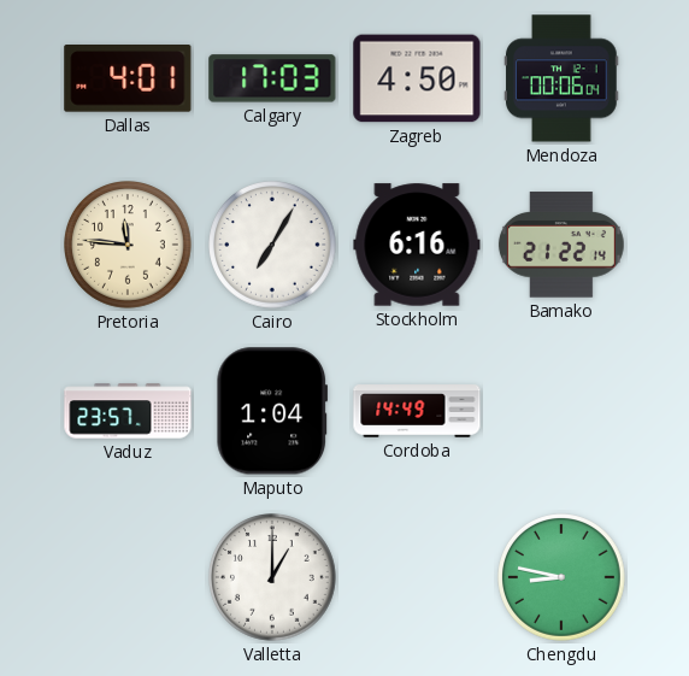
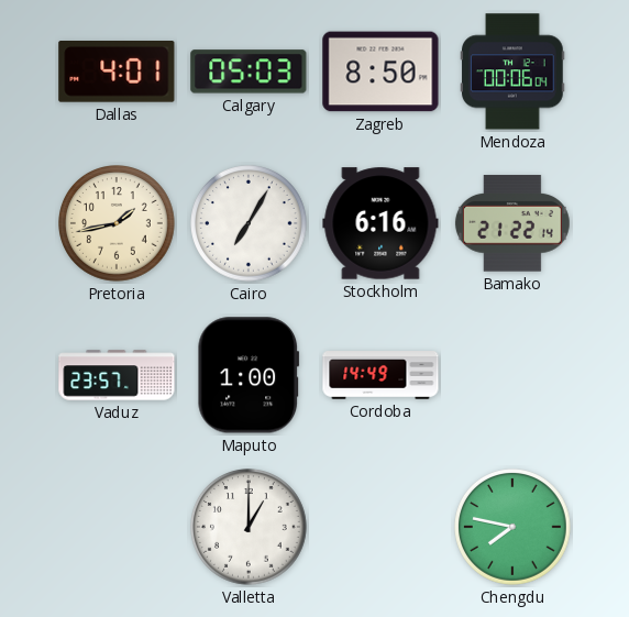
Calgary: 17:03 -> 05:03 (249, 71)
Zagreb: 4:50 -> 8:50 (380, 71)
Pretoria: 11:46 -> 1:43 (118, 224)
Maputo: 1:04 -> 1:00 (249, 375)
Chengdu: 8:47 -> 7:47 (514, 528)
